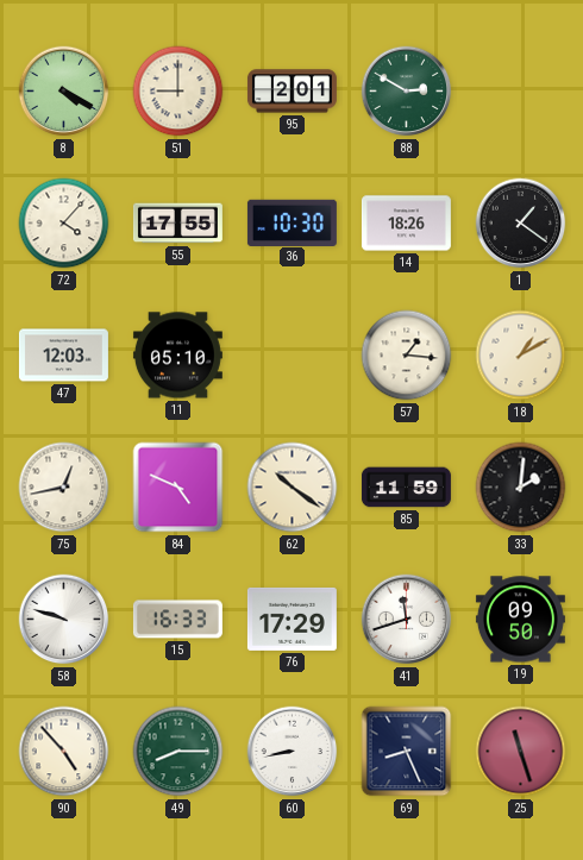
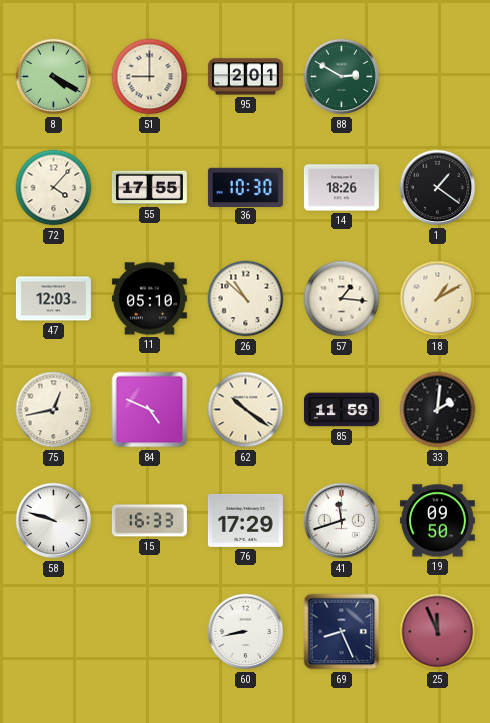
26: none -> 10:52 (246, 299)
90: 4:53 -> none (64, 752)
49: 8:15 -> none (178, 752)
25: 11:27 -> 11:56 (438, 632)
